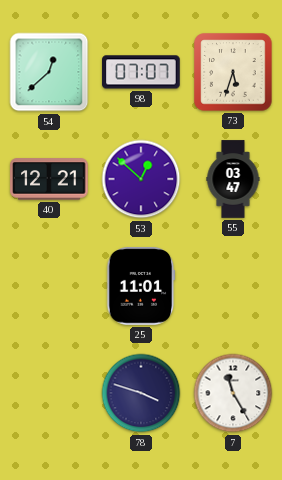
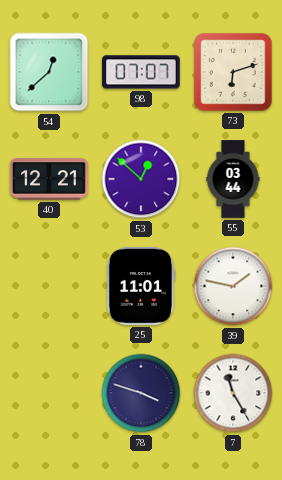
73: 5:33 -> 6:12 (233, 72)
55: 03:47 -> 03:44 (233, 179)
39: none -> 1:47 (233, 286)
